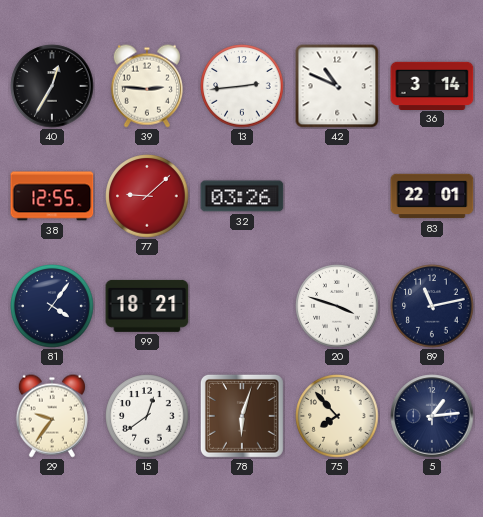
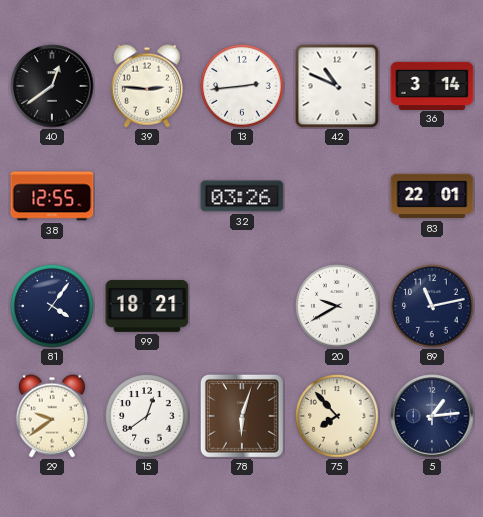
40: 12:35 -> 12:39 (52, 86)
77: 9:08 -> none (147, 196)
20: 3:48 -> 9:40 (337, 306)
29: 9:36 -> 9:39 (52, 416)
